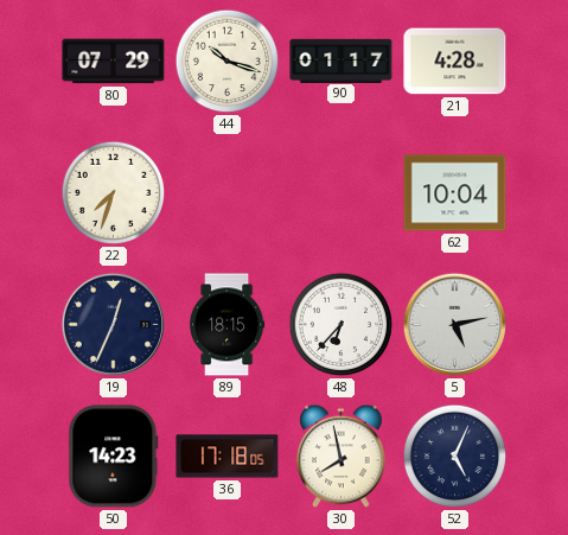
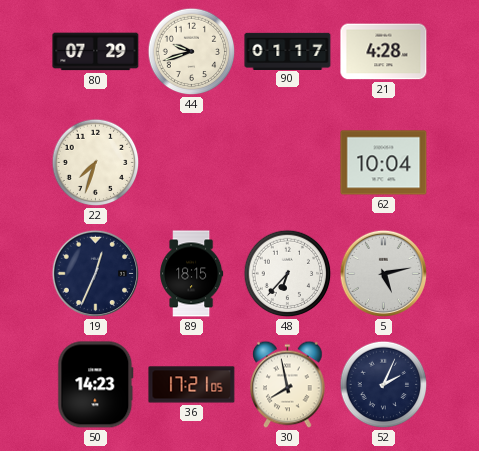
44: 10:18 -> 9:42 (192, 52)
36: 17:18 -> 17:21 (192, 385)
52: 5:04 -> 2:04 (384, 385)
